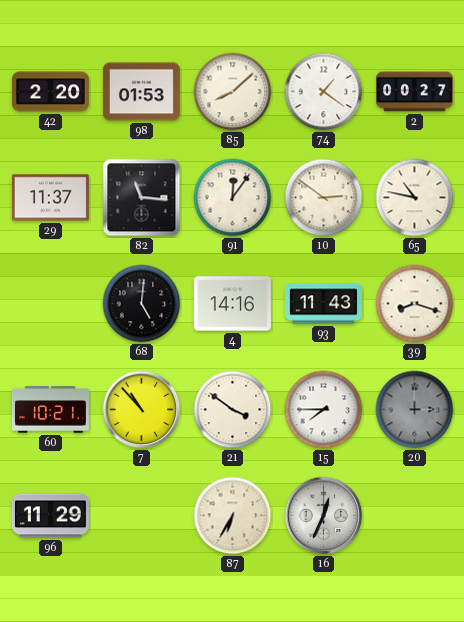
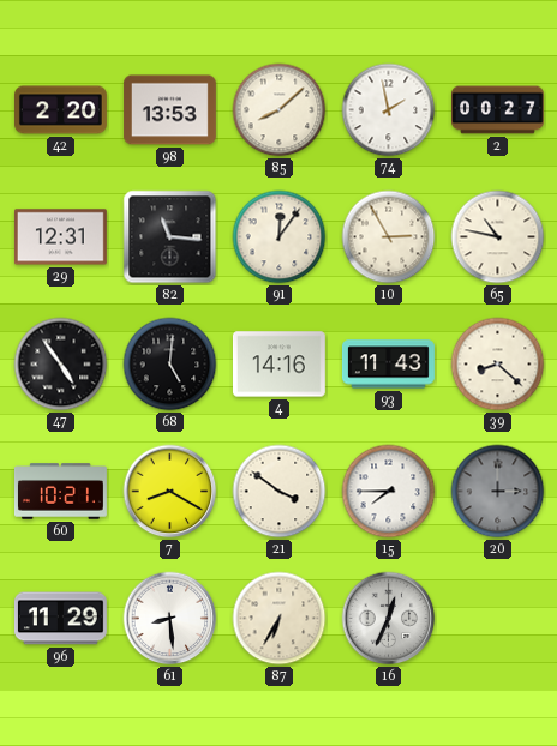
98: 01:53 -> 13:53 (169, 110)
74: 1:21 -> 1:58 (389, 110)
29: 11:37 -> 12:31 (60, 237)
10: 2:51 -> 2:55 (389, 237)
47: none -> 4:54 (61, 365)
39: 8:18 -> 8:22 (498, 365)
7: 10:53 -> 8:20 (170, 492)
61: none -> 8:29 (170, 619)
